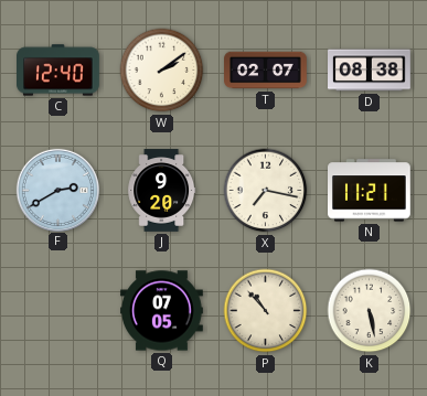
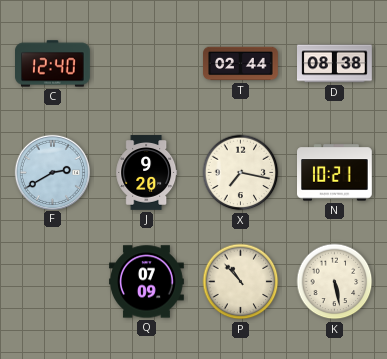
W: 2:09 -> none (162, 71)
T: 02:07 -> 02:44 (241, 64)
N: 11:21 -> 10:21 (335, 173)
Q: 07:05 -> 07:09 (147, 282)
